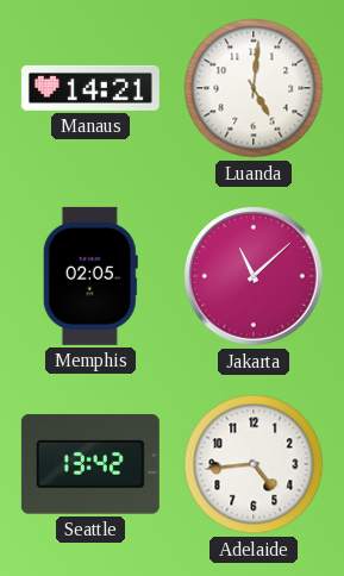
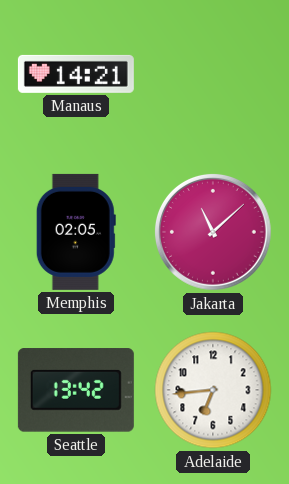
Luanda: 5:01 -> none (254, 88)
Adelaide: 4:44 -> 6:44 (213, 390)
